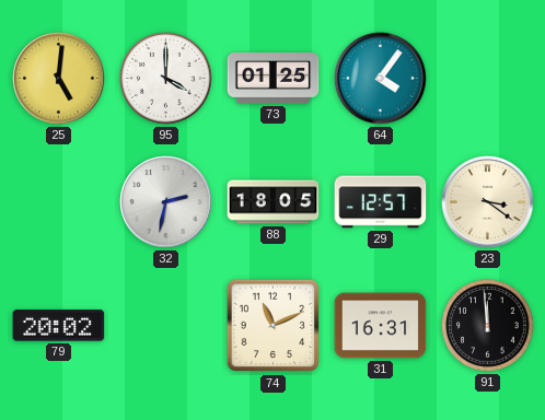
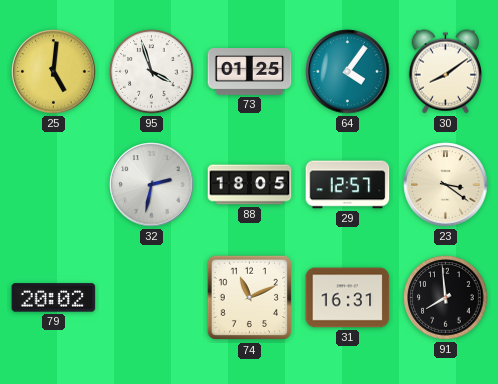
95: 4:00 -> 3:57 (152, 72)
30: none -> 8:09 (445, 72)
91: 11:59 -> 7:59 (446, 298)
